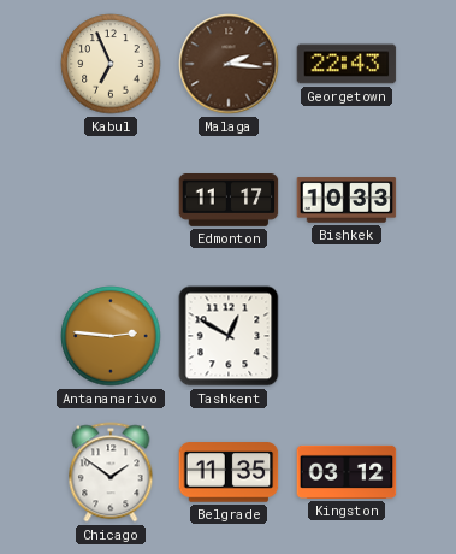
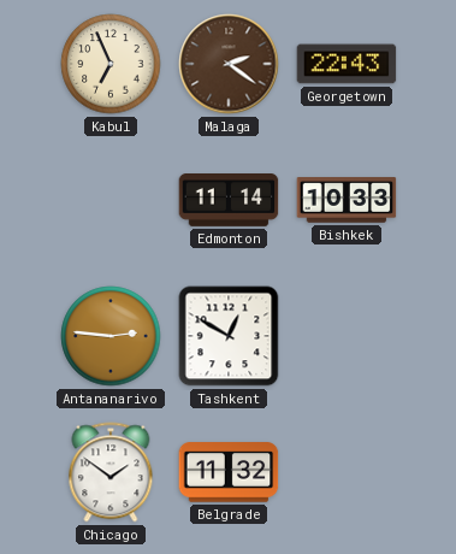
Malaga: 2:16 -> 2:21 (229, 64)
Edmonton: 11:17 -> 11:14 (229, 201)
Belgrade: 11:35 -> 11:32 (229, 472)
Kingston: 03:12 -> none (347, 472)
